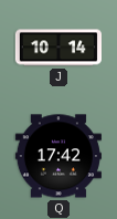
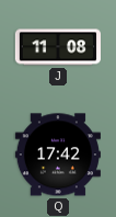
J: 10:14 -> 11:08 (58, 47)
